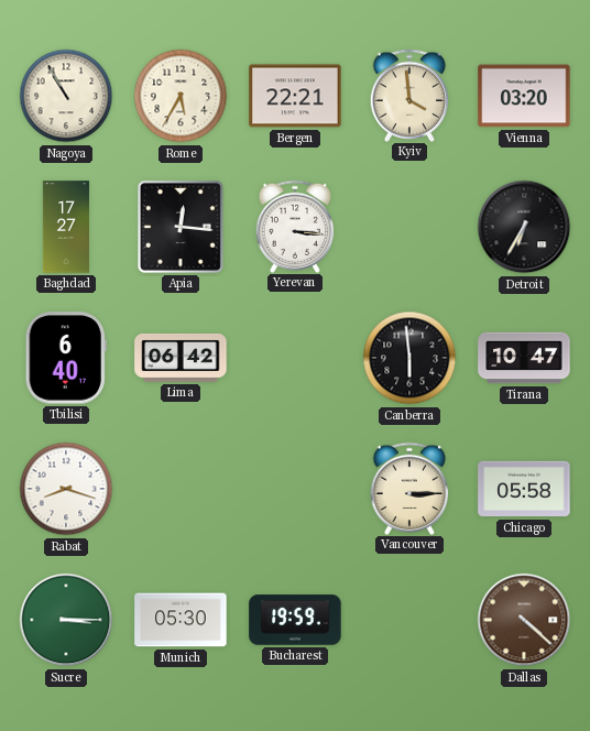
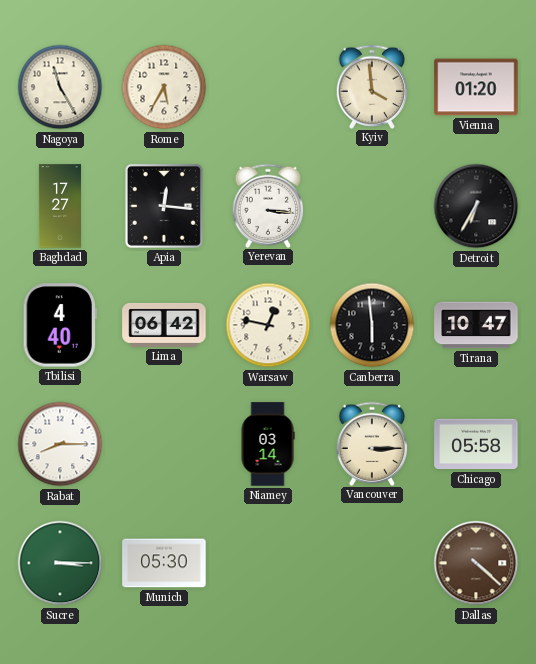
Nagoya: 10:55 -> 11:25 (60, 87)
Bergen: 22:21 -> none (295, 96)
Vienna: 03:20 -> 01:20 (476, 87)
Tbilisi: 6:40 -> 4:40 (60, 325)
Warsaw: none -> 12:47 (268, 325)
Rabat: 8:18 -> 8:15 (60, 444)
Niamey: none -> 03:14 (268, 444)
Bucharest: 19:59 -> none (295, 620)
